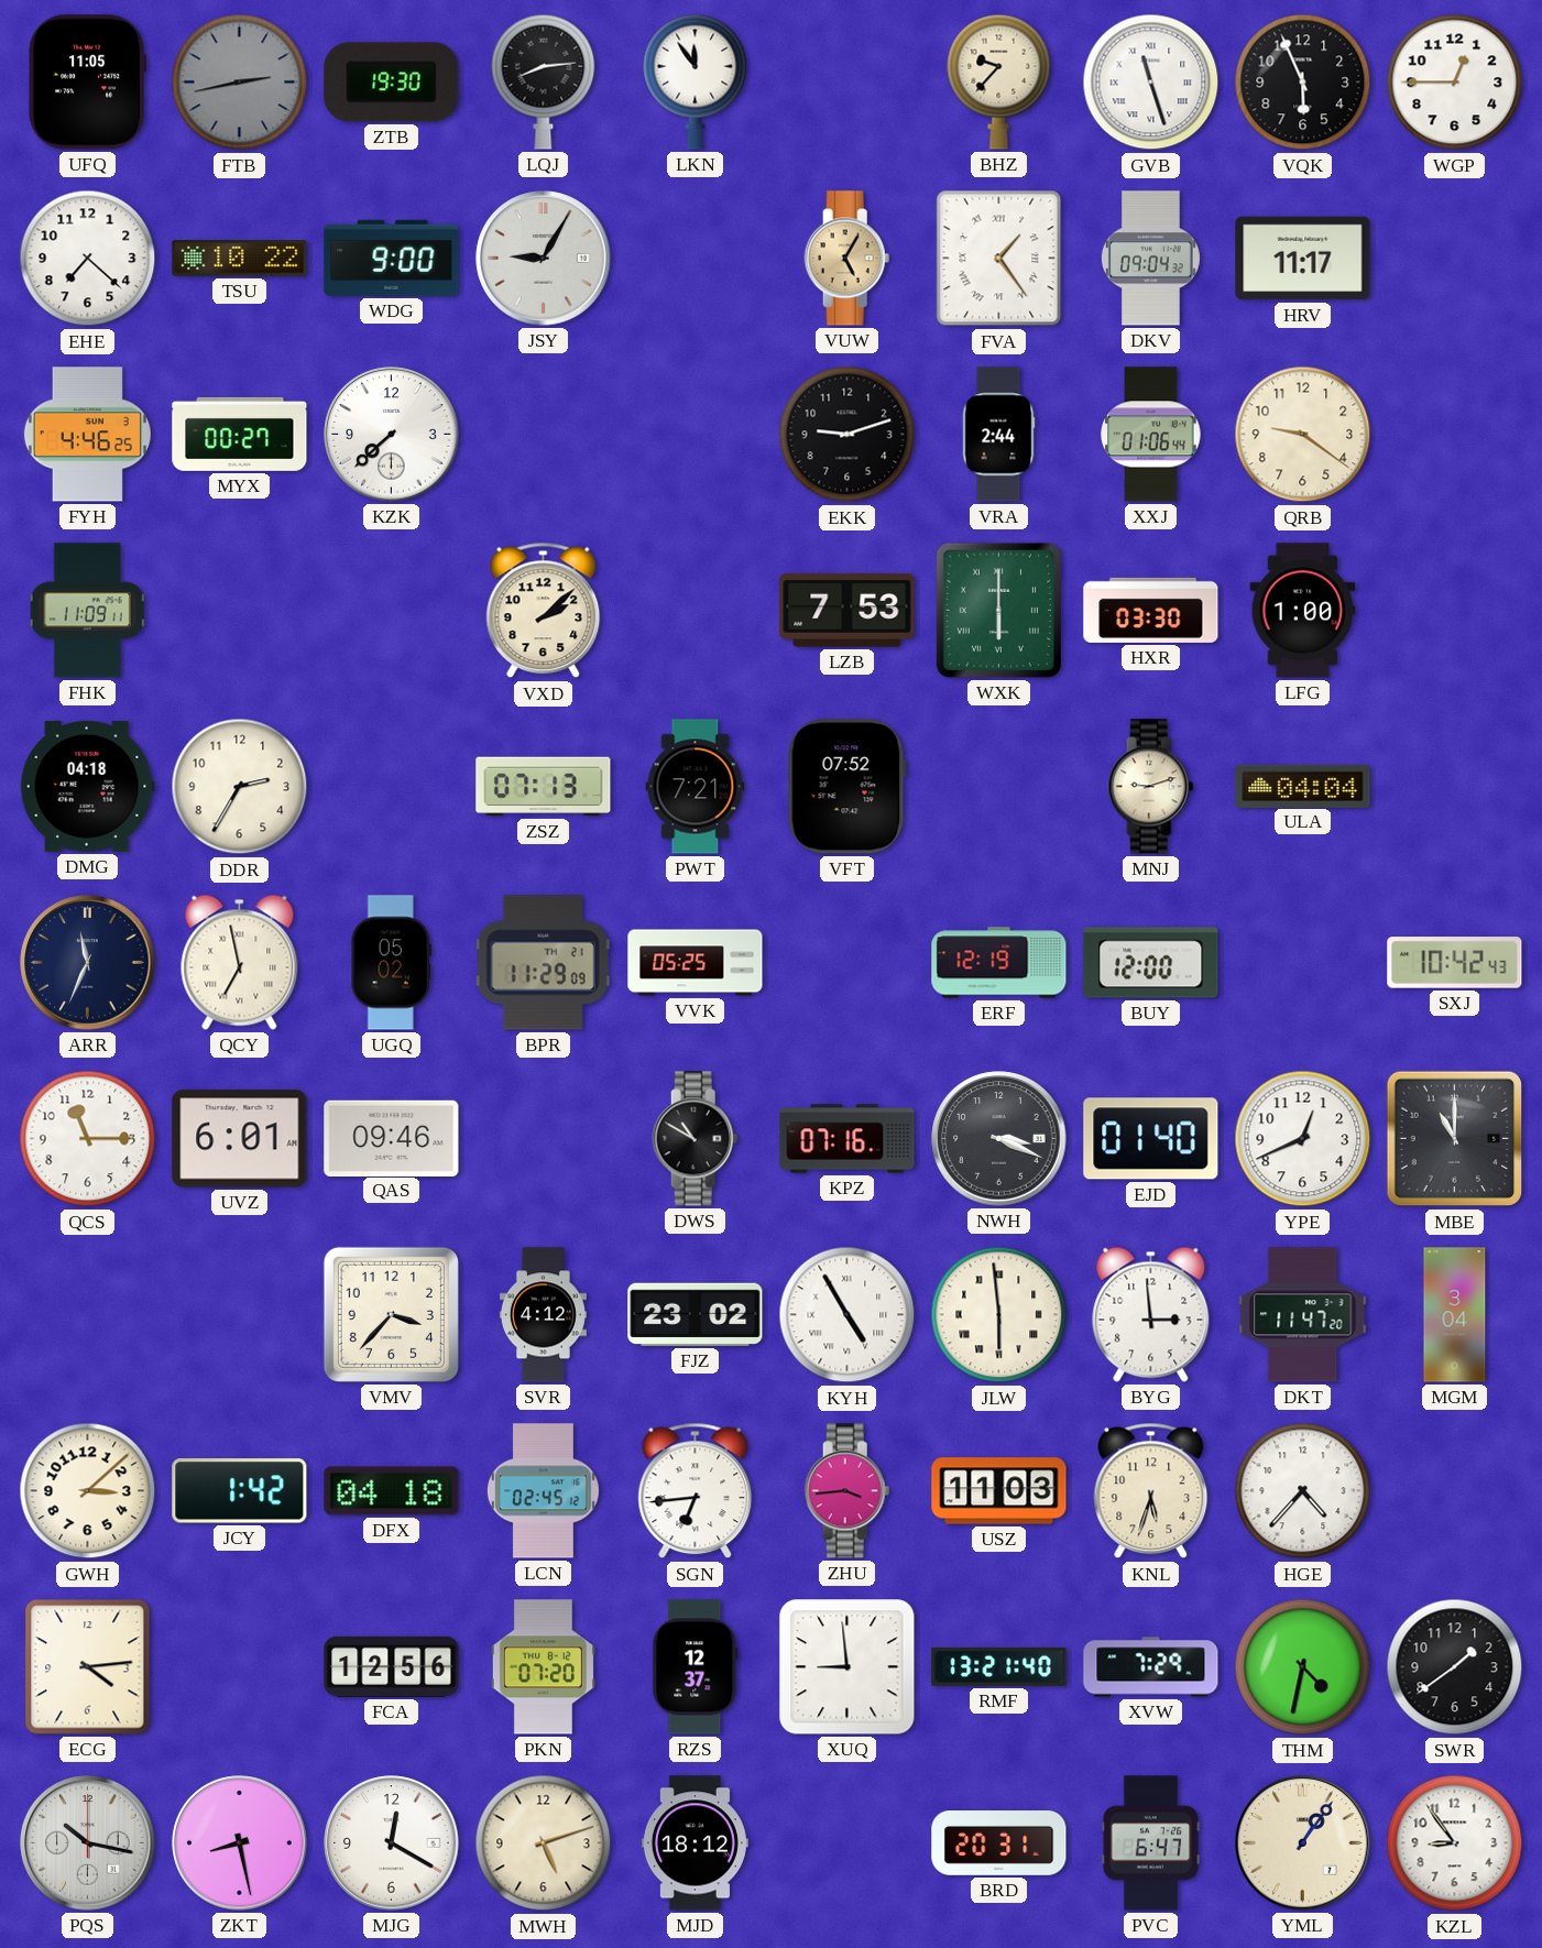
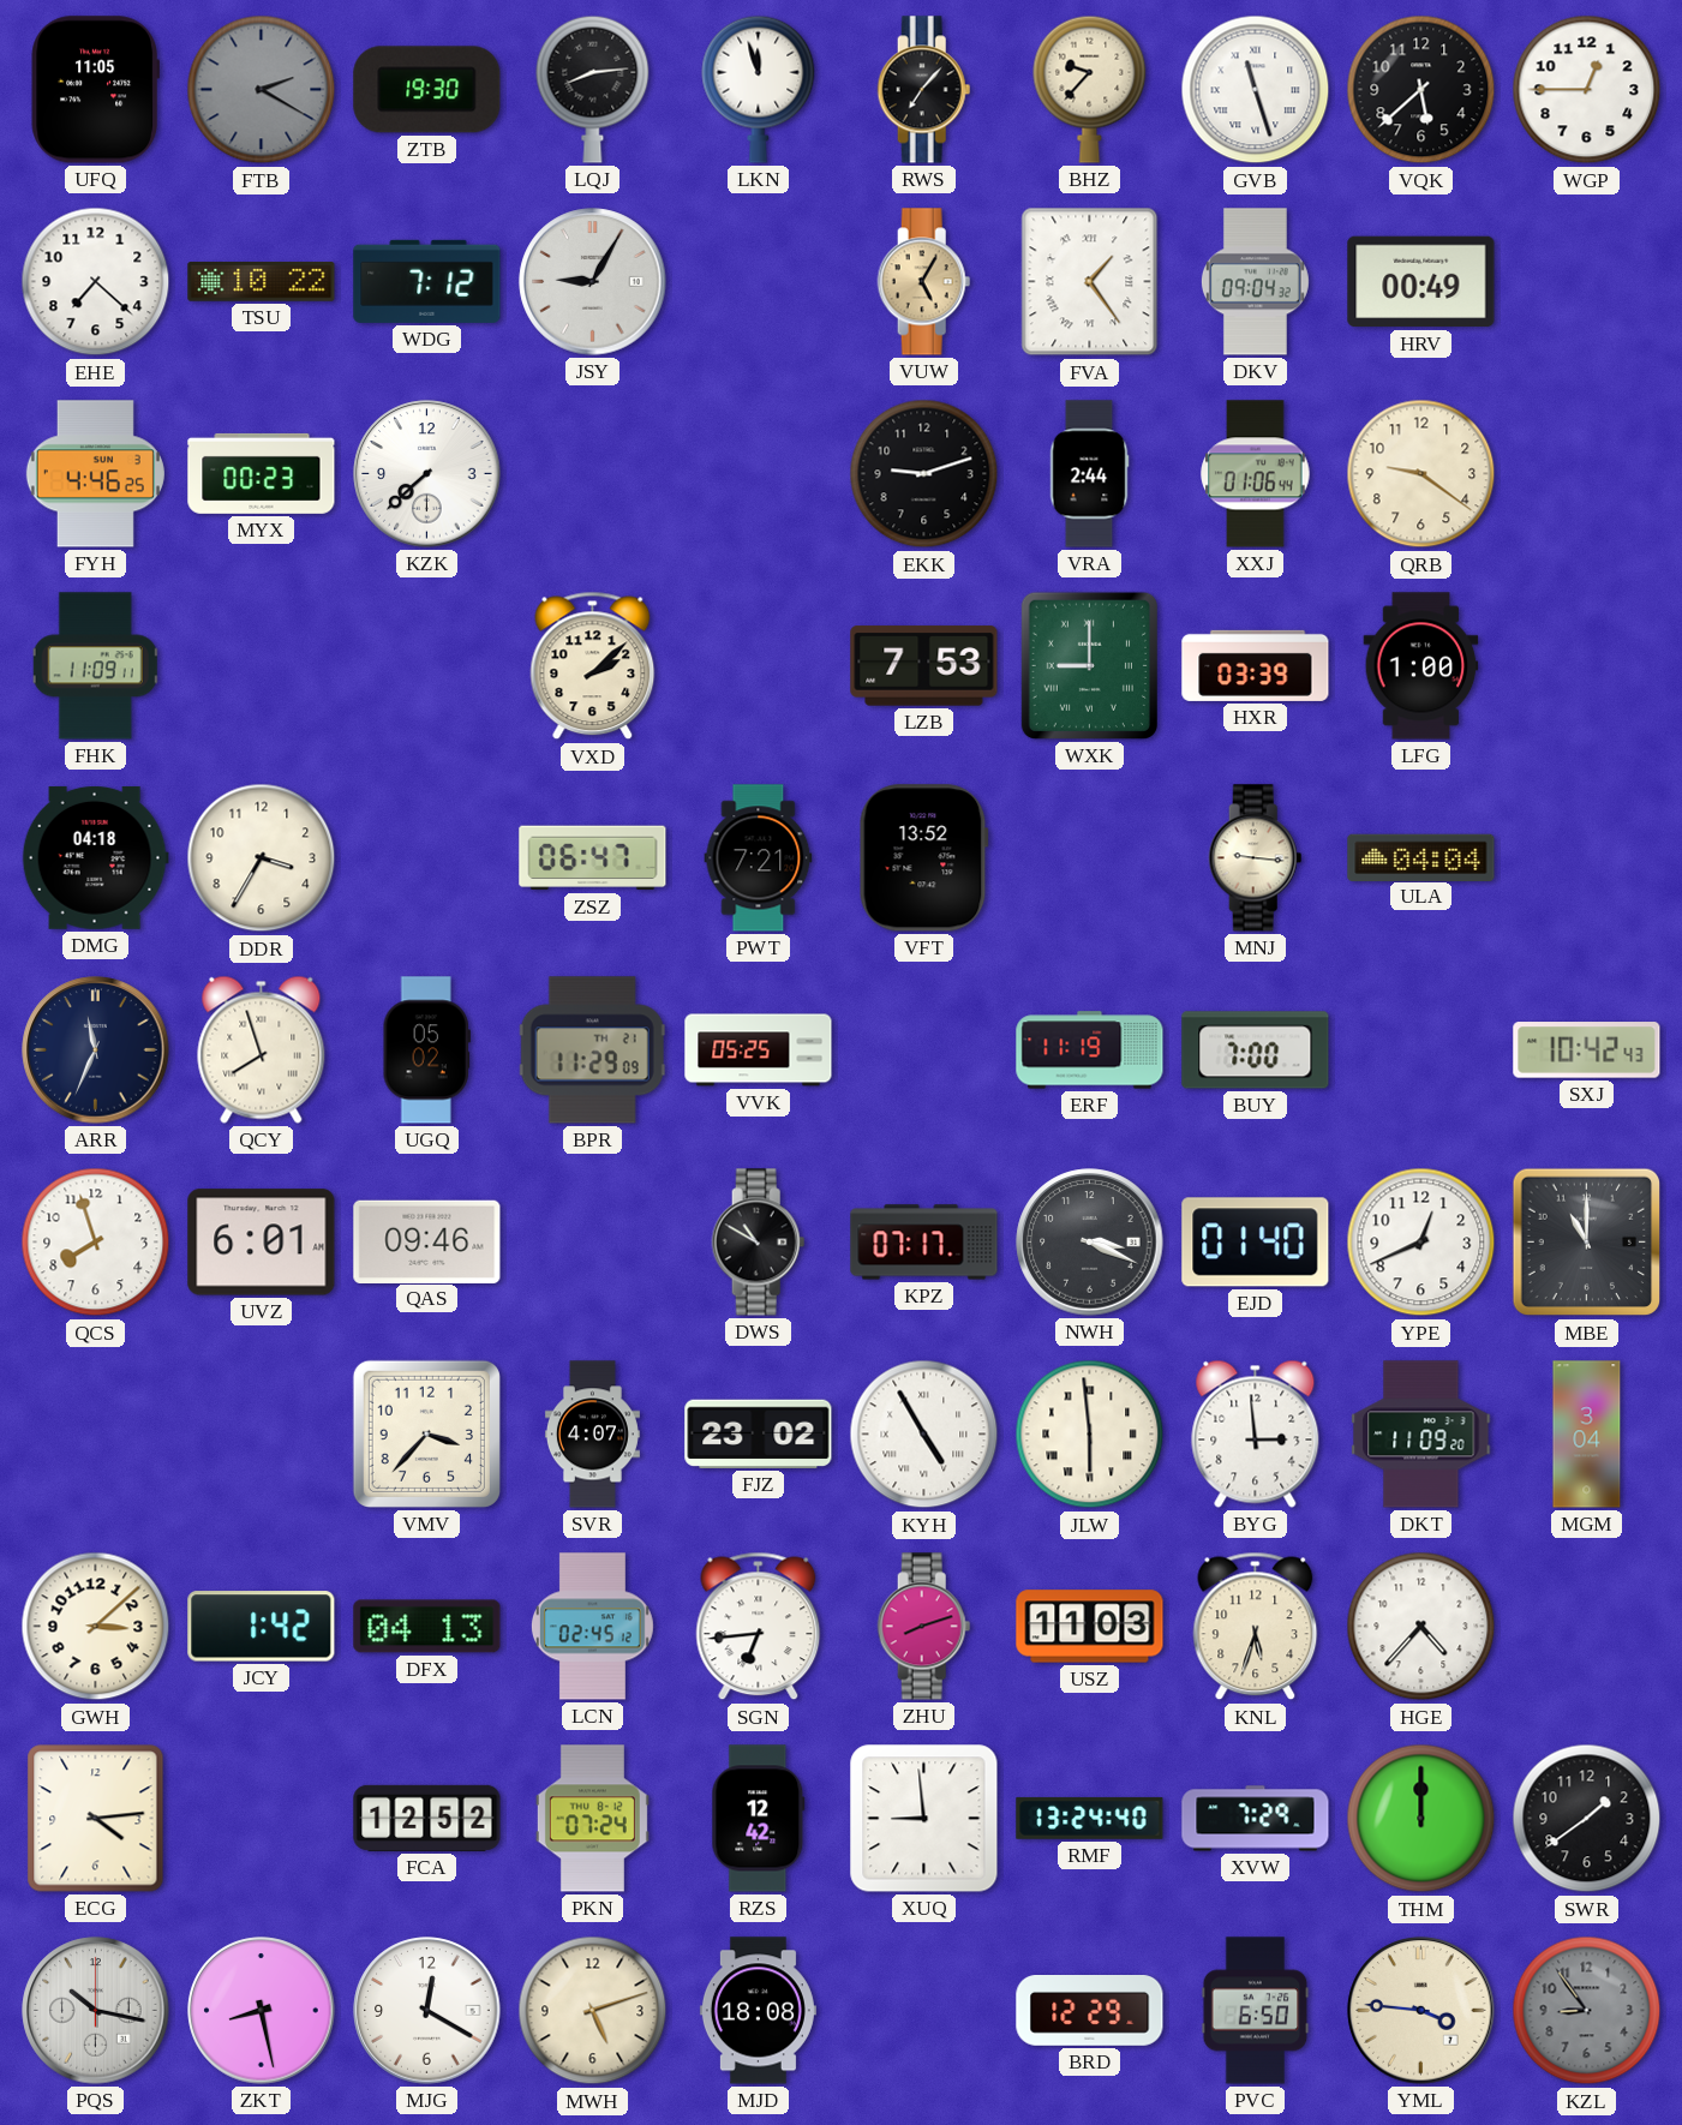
FTB: 2:43 -> 2:20 (262, 90)
LKN: 11:54 -> 11:57 (759, 89)
RWS: none -> 7:07 (924, 90)
VQK: 5:56 -> 5:38 (1421, 90)
WDG: 9:00 -> 7:12 (427, 281)
HRV: 11:17 -> 00:49 (1421, 282)
MYX: 00:27 -> 00:23 (262, 473)
WXK: 6:00 -> 9:00 (1089, 665)
HXR: 03:30 -> 03:39 (1256, 665)
DDR: 2:35 -> 3:35 (262, 858)
ZSZ: 07:13 -> 06:47 (593, 858)
VFT: 07:52 -> 13:52 (923, 858)
MNJ: 9:12 -> 9:16 (1256, 858)
QCY: 6:58 -> 7:57 (262, 1049)
ERF: 12:19 -> 11:19 (1090, 1050)
BUY: 12:00 -> 7:00 (1256, 1050)
QCS: 11:15 -> 7:57 (96, 1243)
KPZ: 07:16 -> 07:17 (924, 1243)
SVR: 4:12 -> 4:07 (592, 1435)
DKT: 11:47 -> 11:09 (1421, 1435)
DFX: 04:18 -> 04:13 (427, 1627)
ZHU: 3:44 -> 8:12 (924, 1627)
FCA: 12:56 -> 12:52 (427, 1818)
PKN: 07:20 -> 07:24 (592, 1819)
RZS: 12:37 -> 12:42 (759, 1819)
RMF: 13:21 -> 13:24 (1090, 1818)
THM: 4:32 -> 12:00 (1421, 1819)
MJD: 18:12 -> 18:08 (758, 2011)
BRD: 20:31 -> 12:29 (1090, 2011)
PVC: 6:47 -> 6:50 (1256, 2011)
YML: 1:06 -> 3:46 (1421, 2011)
KZL dial: white -> grey (1587, 2011)
